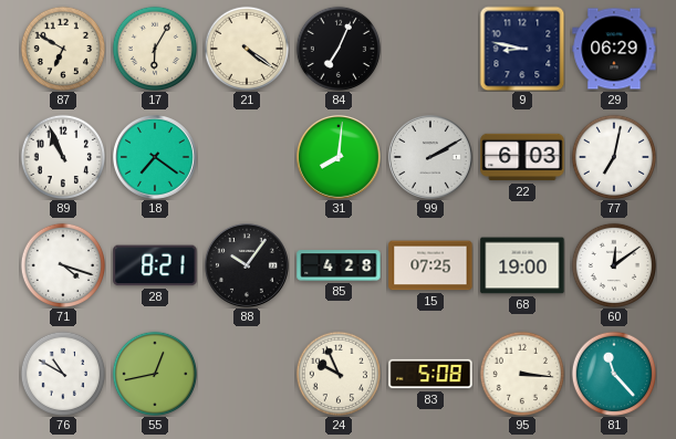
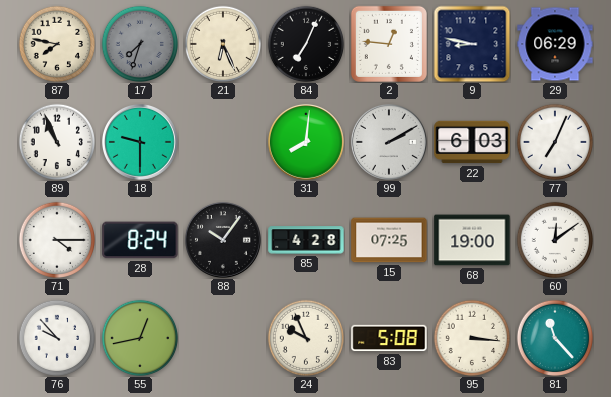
87: 6:50 -> 7:47 (56, 43)
17: 6:05 -> 7:33 (139, 43)
17 dial: cream -> grey (139, 43)
21: 4:21 -> 6:26 (222, 43)
2: none -> 12:46 (389, 44)
18: 7:21 -> 9:30 (140, 142)
77: 7:02 -> 7:04 (554, 141)
71: 4:18 -> 4:15 (56, 239)
28: 8:21 -> 8:24 (140, 240)
76: 10:50 -> 9:53 (56, 337)
